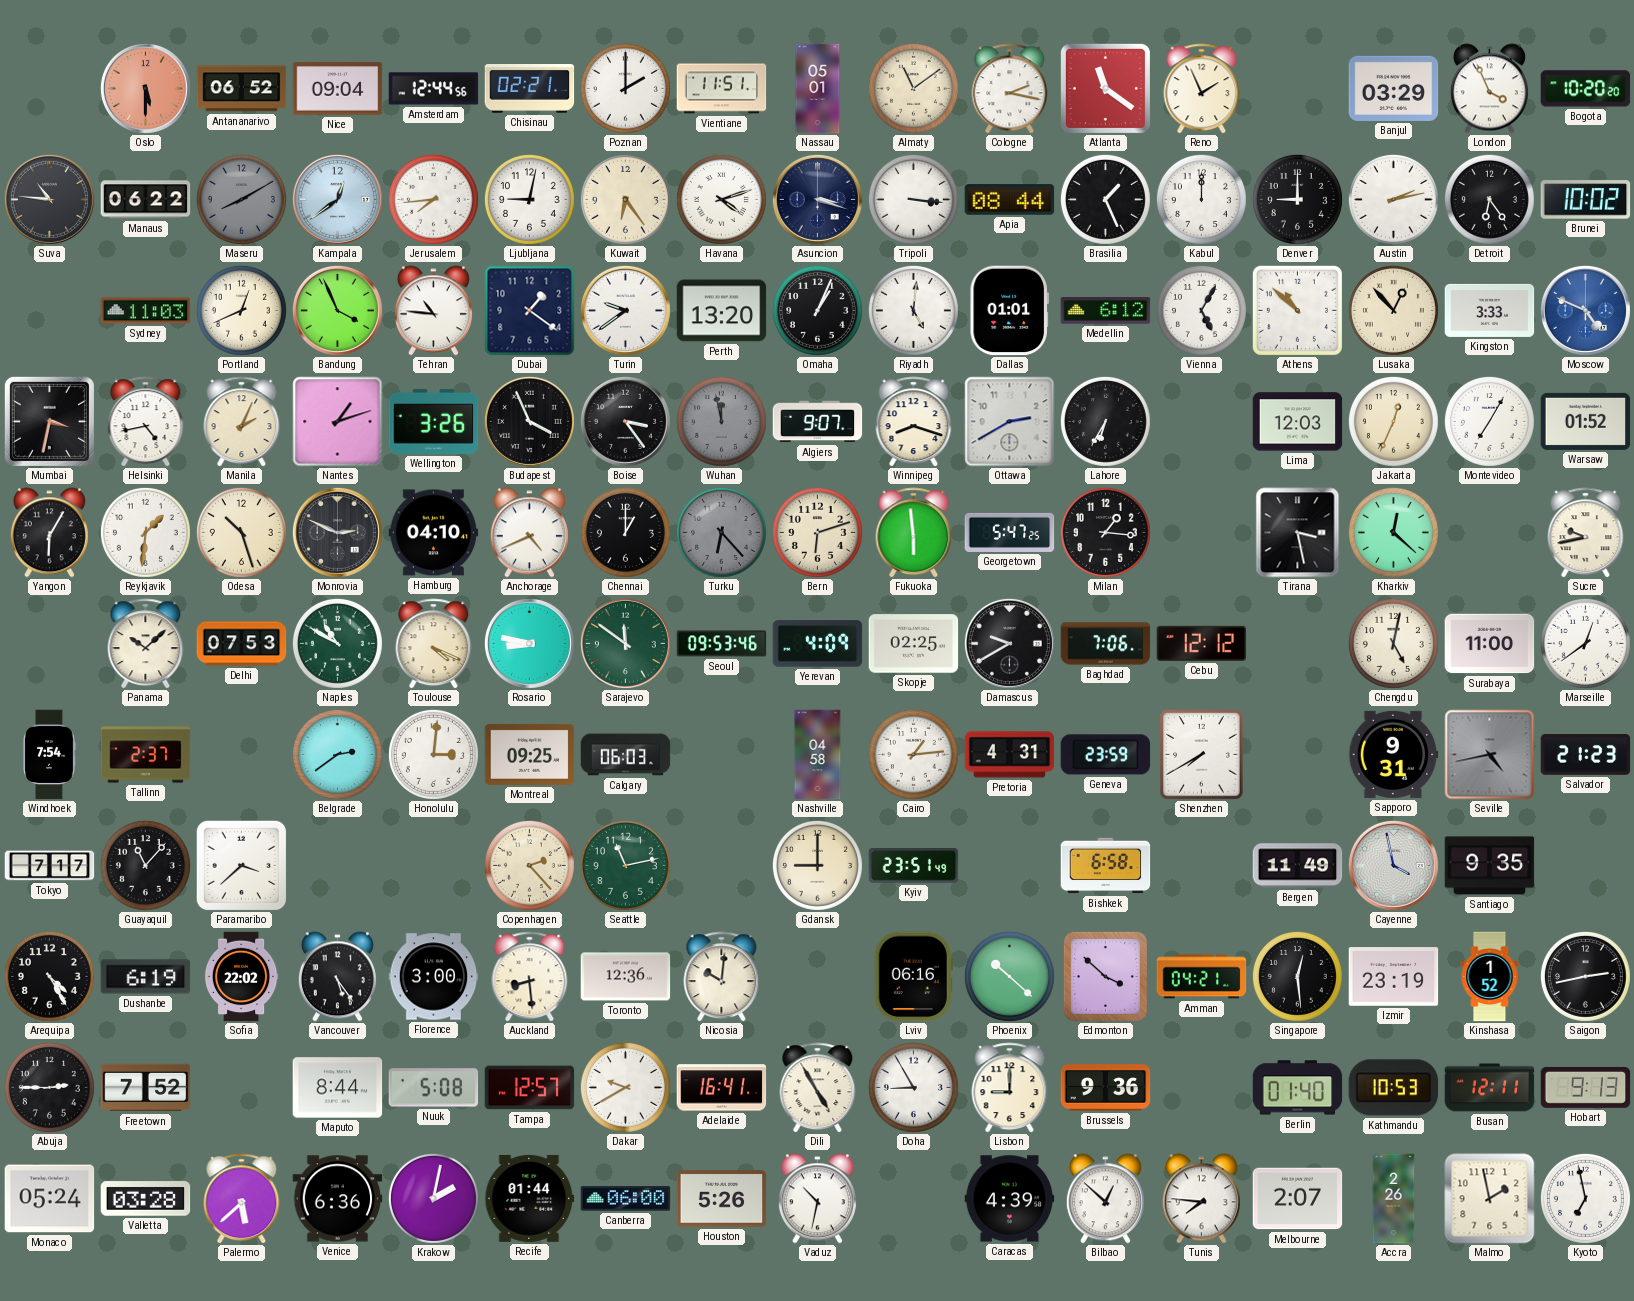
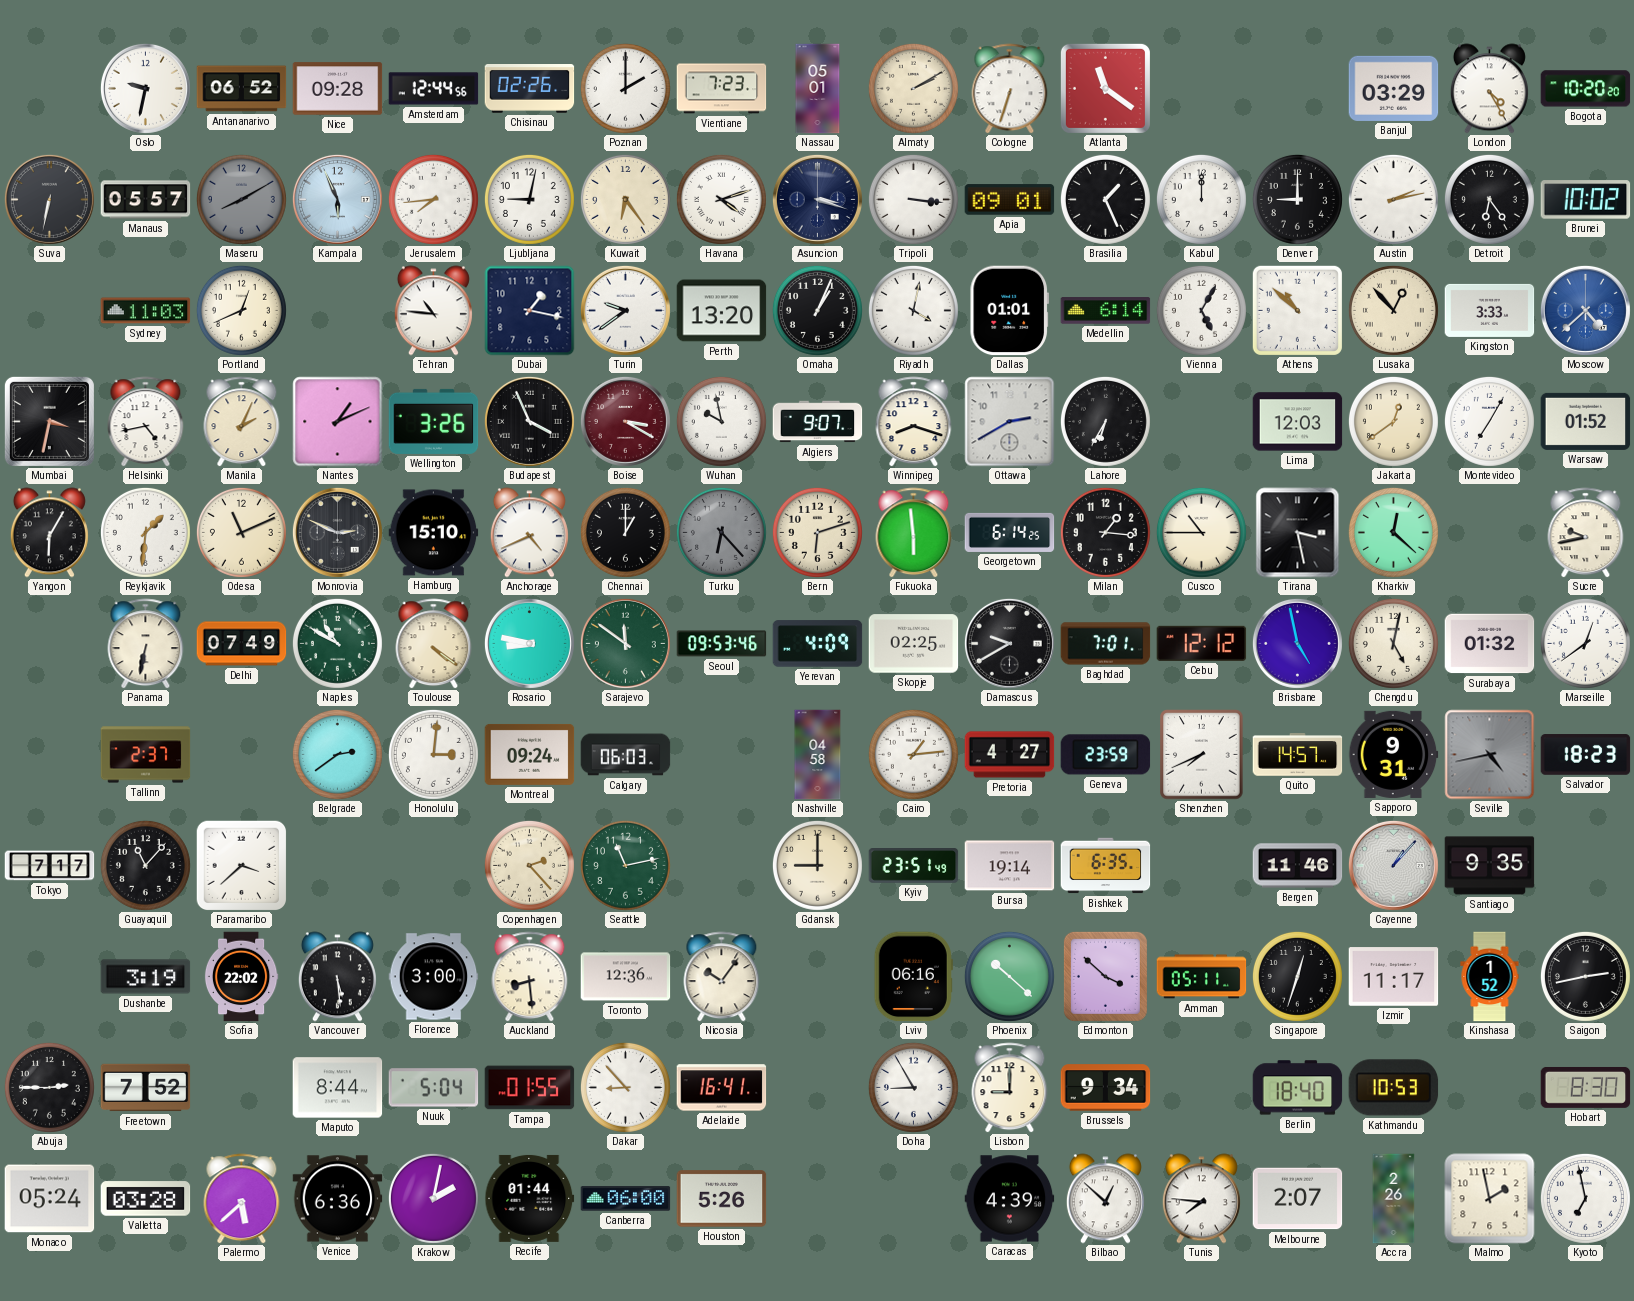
Oslo: 5:30 -> 9:32 (145, 88)
Oslo dial: salmon -> white (145, 88)
Nice: 09:04 -> 09:28 (338, 89)
Chisinau: 02:21 -> 02:26 (530, 89)
Vientiane: 11:51 -> 7:23 (722, 89)
Almaty: 11:09 -> 2:10 (913, 88)
Cologne: 2:17 -> 6:33 (1010, 89)
Reno: 1:56 -> none (1202, 89)
London: 3:56 -> 4:25 (1489, 89)
Suva: 10:46 -> 6:32 (49, 199)
Manaus: 06:22 -> 05:57 (146, 200)
Kampala: 12:39 -> 5:56 (337, 199)
Apia: 08:44 -> 09:01 (1010, 200)
Bandung: 3:56 -> none (337, 310)
Dubai: 1:21 -> 1:17 (530, 311)
Riyadh: 5:01 -> 4:02 (913, 310)
Medellin: 6:12 -> 6:14 (1106, 311)
Moscow: 4:49 -> 4:38 (1585, 310)
Nantes: 1:12 -> 1:11 (338, 422)
Boise: 3:24 -> 3:20 (625, 421)
Boise dial: black -> burgundy (625, 421)
Wuhan: 11:58 -> 9:58 (721, 421)
Wuhan dial: grey -> white (721, 421)
Jakarta: 12:34 -> 12:39 (1393, 421)
Odesa: 10:27 -> 11:11 (241, 532)
Hamburg: 04:10 -> 15:10 (434, 533)
Georgetown: 5:47 -> 6:14 (1010, 532)
Cusco: none -> 10:45 (1201, 532)
Panama: 10:08 -> 6:32 (146, 644)
Delhi: 07:53 -> 07:49 (242, 644)
Toulouse: 4:19 -> 4:21 (434, 644)
Baghdad: 7:06 -> 7:01 (1106, 644)
Brisbane: none -> 4:58 (1297, 643)
Surabaya: 11:00 -> 01:32 (1490, 644)
Windhoek: 7:54 -> none (49, 755)
Montreal: 09:25 -> 09:24 (530, 754)
Pretoria: 4:31 -> 4:27 (1010, 755)
Shenzhen: 7:40 -> 7:41 (1202, 755)
Quito: none -> 14:57 (1298, 755)
Salvador: 21:23 -> 18:23 (1586, 755)
Bursa: none -> 19:14 (1010, 866)
Bishkek: 6:58 -> 6:35 (1106, 866)
Bergen: 11:49 -> 11:46 (1298, 866)
Cayenne: 3:58 -> 1:07 (1393, 865)
Arequipa: 4:25 -> none (49, 976)
Dushanbe: 6:19 -> 3:19 (146, 977)
Vancouver: 5:24 -> 5:29 (337, 977)
Nicosia: 10:01 -> 10:06 (722, 977)
Amman: 04:21 -> 05:11 (1202, 977)
Singapore: 12:29 -> 12:33 (1297, 976)
Izmir: 23:19 -> 11:17 (1394, 977)
Nuuk: 5:08 -> 5:04 (434, 1088)
Tampa: 12:57 -> 01:55 (530, 1088)
Dakar: 9:40 -> 8:53 (625, 1087)
Dili: 4:55 -> none (818, 1088)
Brussels: 9:36 -> 9:34 (1106, 1088)
Berlin: 01:40 -> 18:40 (1298, 1088)
Busan: 12:11 -> none (1490, 1088)
Hobart: 9:13 -> 8:30 (1586, 1087)
Vaduz: 10:32 -> none (817, 1199)
